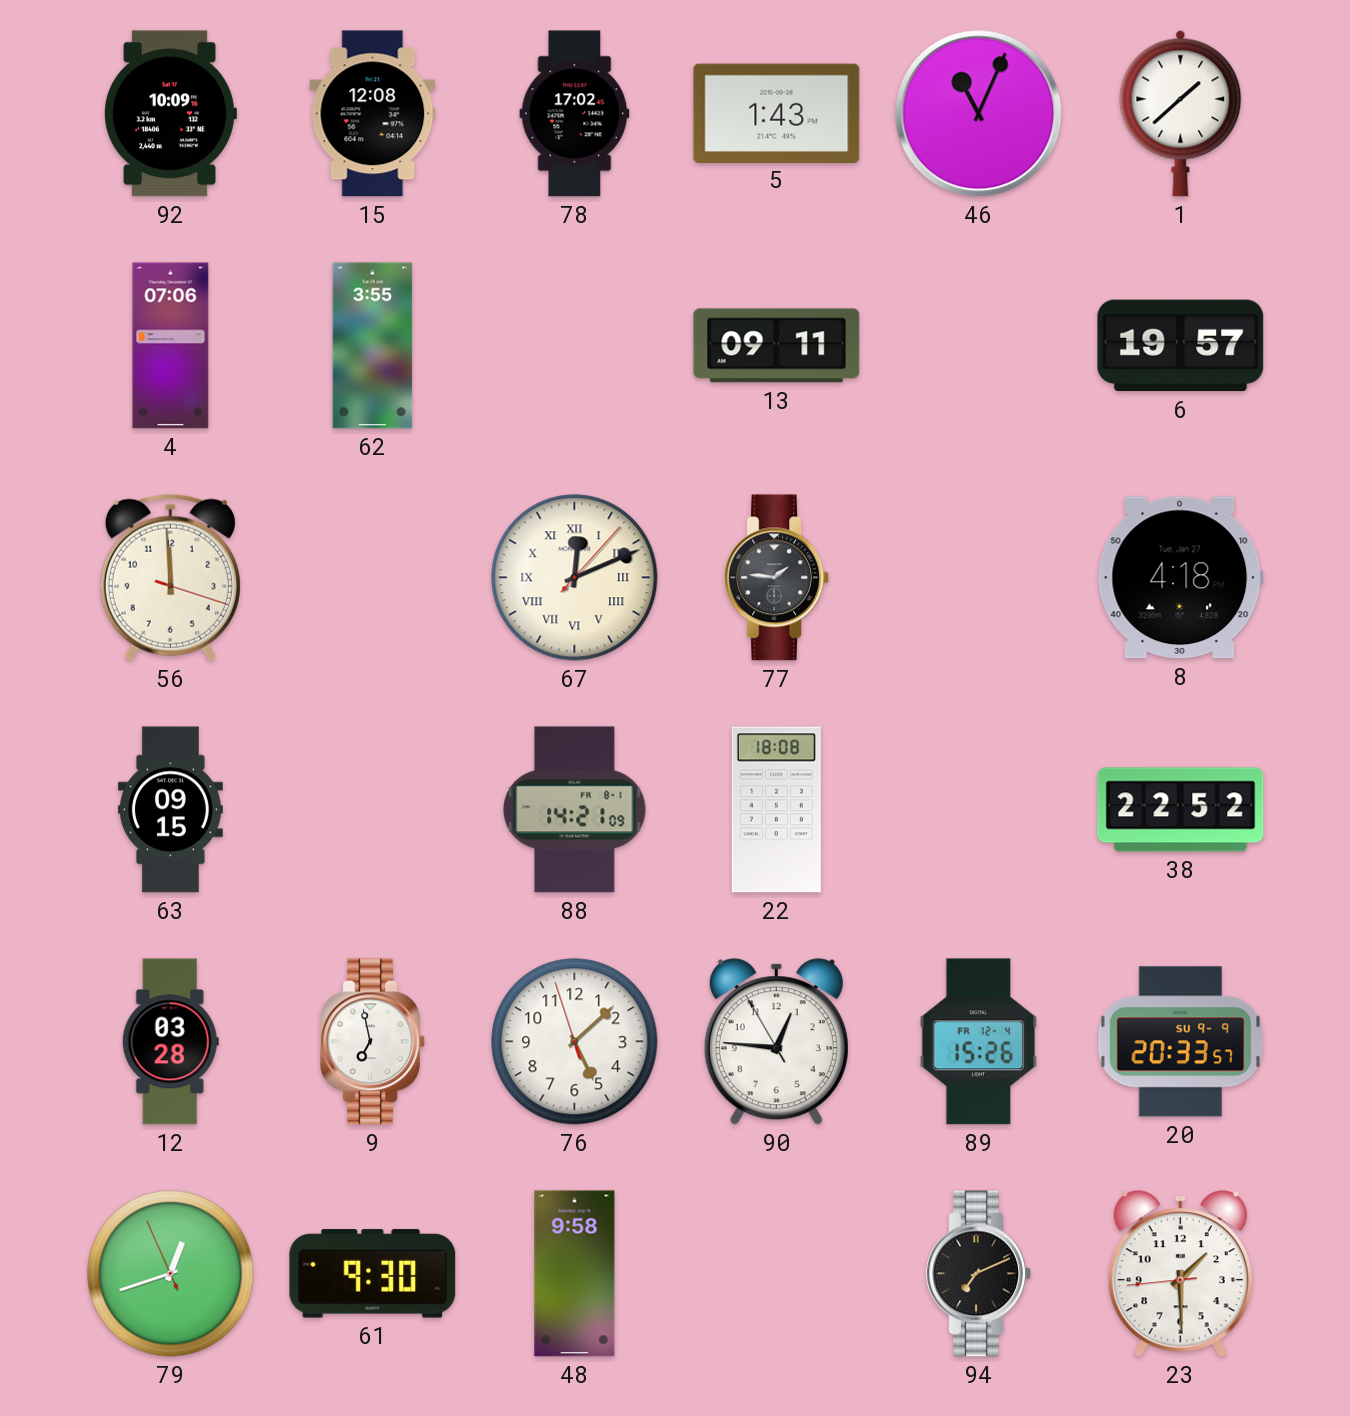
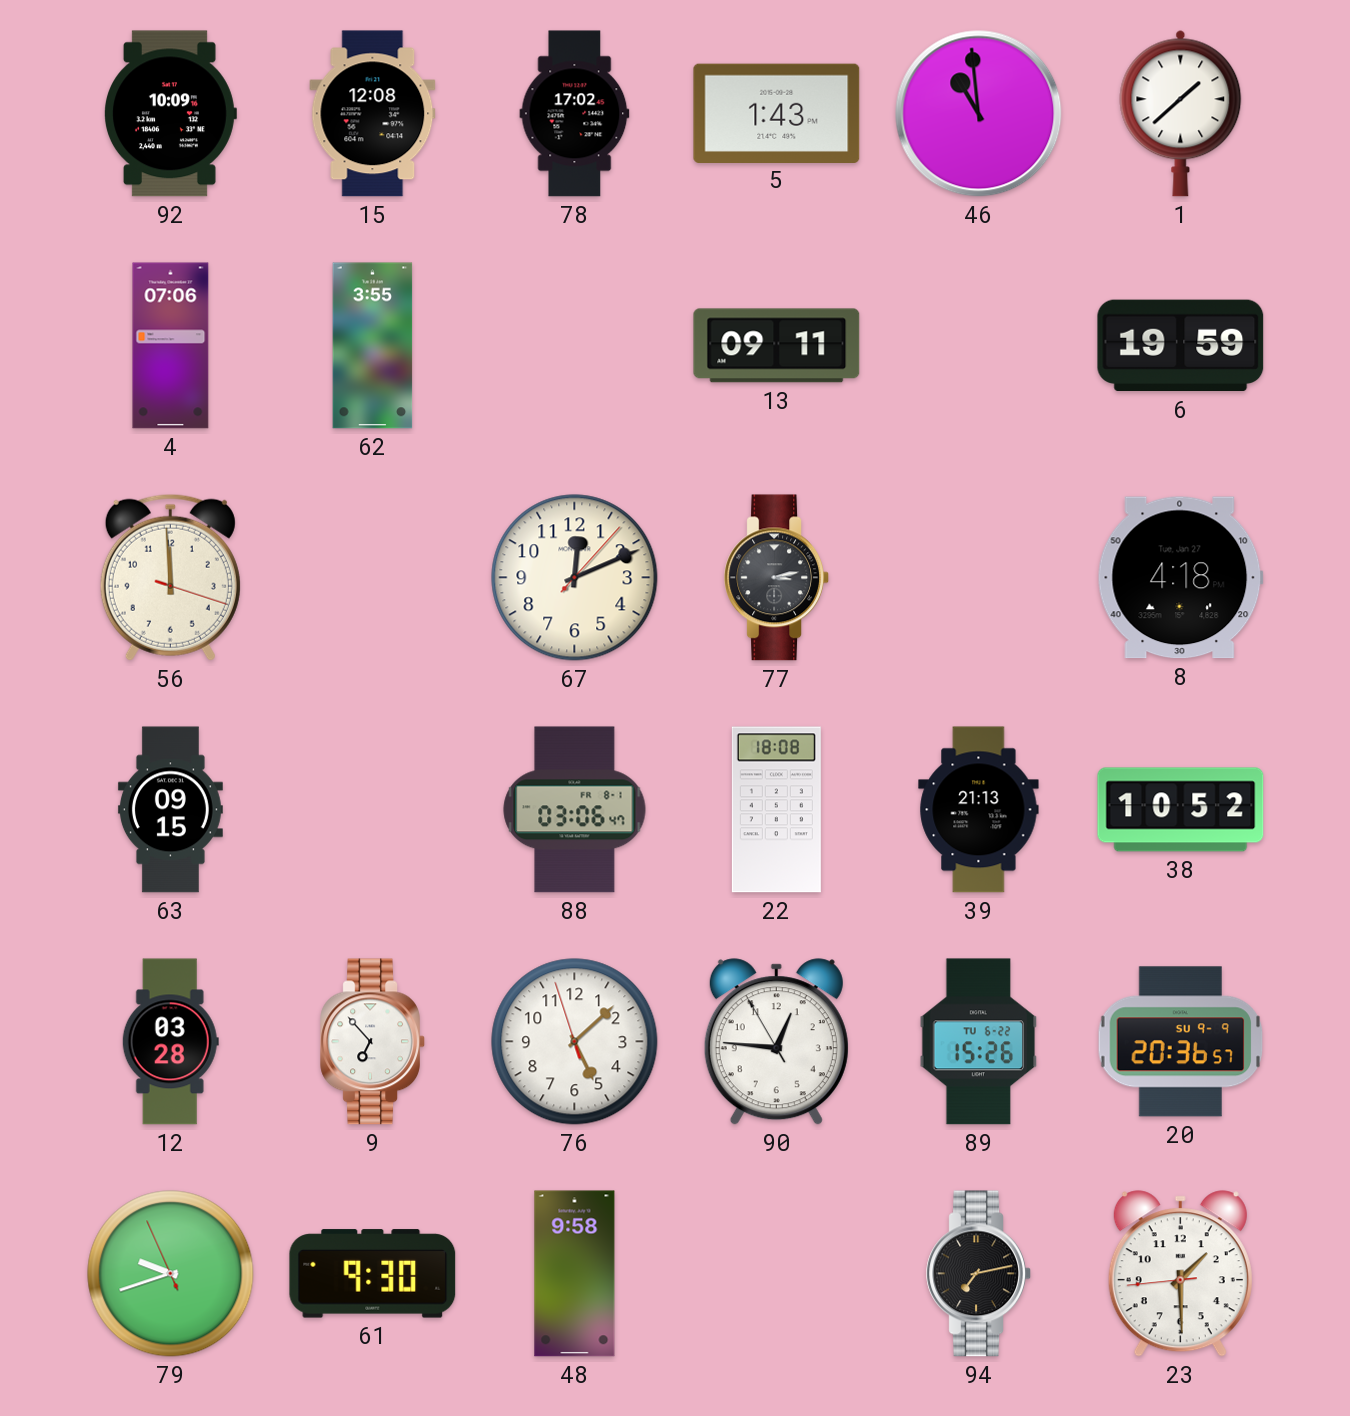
46: 11:04 -> 10:59 (979, 114)
6: 19:57 -> 19:59 (1181, 346)
67 numerals: Roman -> Arabic (575, 578)
77: 1:46 -> 3:13 (776, 578)
88: 14:21 -> 03:06 (575, 810)
39: none -> 21:13 (979, 810)
38: 22:52 -> 10:52 (1181, 810)
9: 6:58 -> 6:53 (372, 1042)
89 date: FR 12-4 -> TU 6-22 (979, 1042)
20: 20:33 -> 20:36 (1181, 1042)
79: 12:41 -> 9:41 (171, 1274)
94: 7:11 -> 7:13 (978, 1274)
